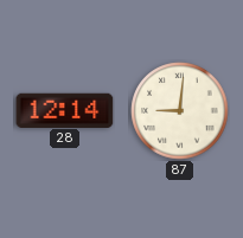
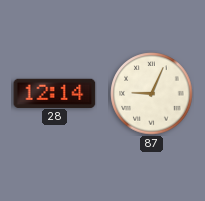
87: 9:01 -> 9:04 (152, 94)
